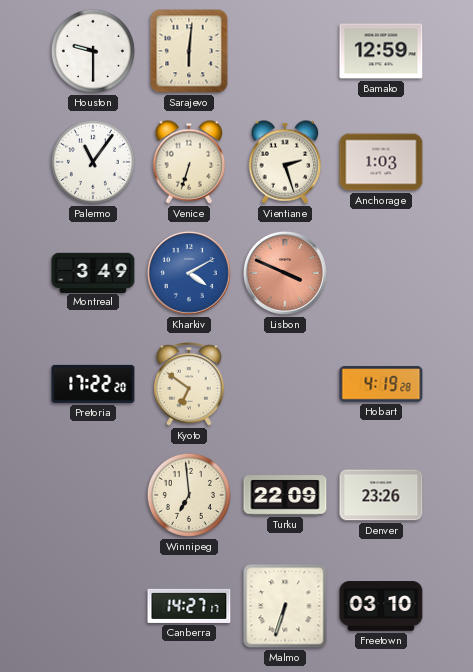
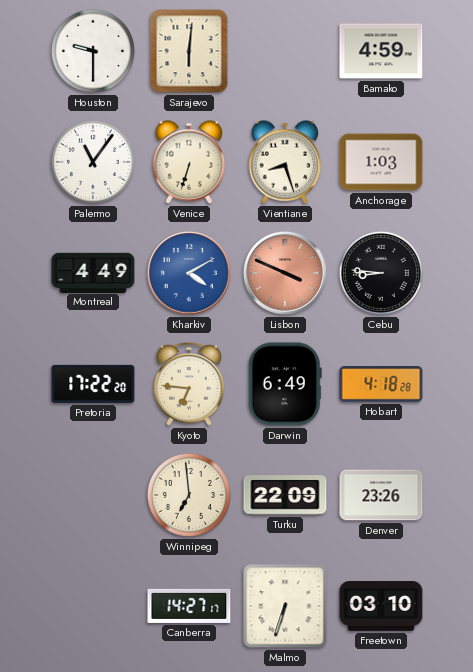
Bamako: 12:59 -> 4:59 (381, 51)
Vientiane: 2:27 -> 8:27 (285, 162)
Montreal: 3:49 -> 4:49 (93, 272)
Cebu: none -> 8:46 (381, 273)
Kyoto: 6:51 -> 6:46 (189, 384)
Darwin: none -> 6:49 (285, 384)
Hobart: 4:19 -> 4:18 (381, 384)
